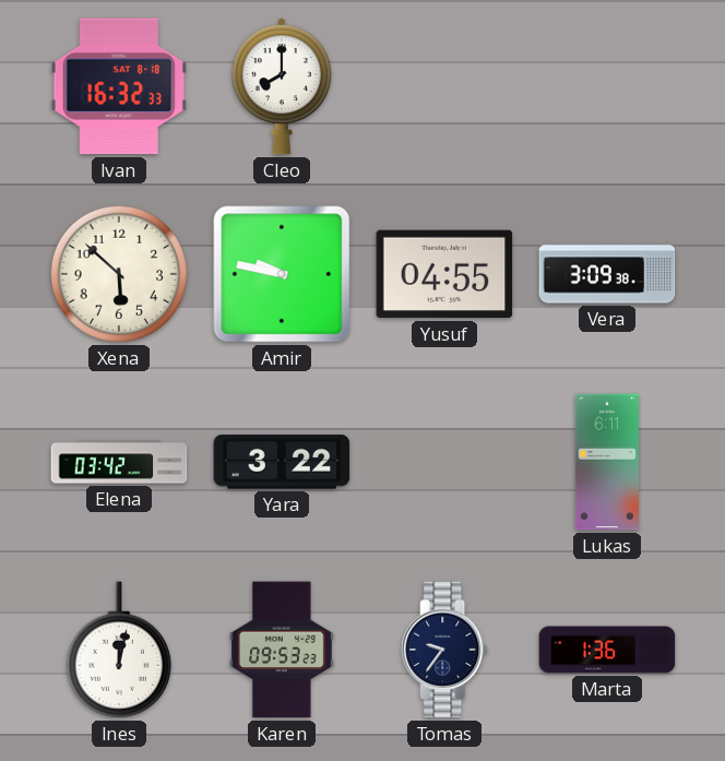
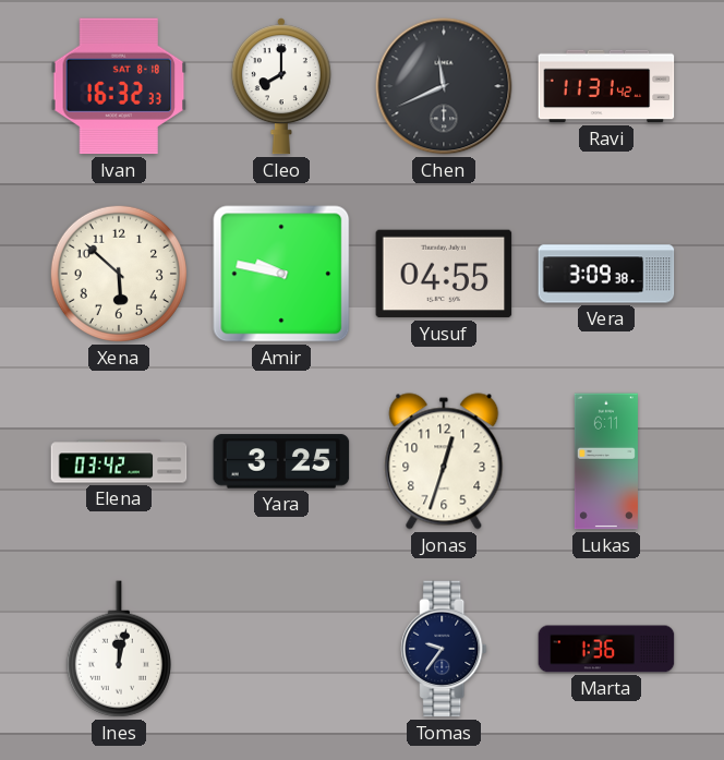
Chen: none -> 11:41 (444, 86)
Ravi: none -> 11:31 (606, 86)
Yara: 3:22 -> 3:25 (281, 461)
Jonas: none -> 12:33 (444, 461)
Karen: 09:53 -> none (283, 650)
